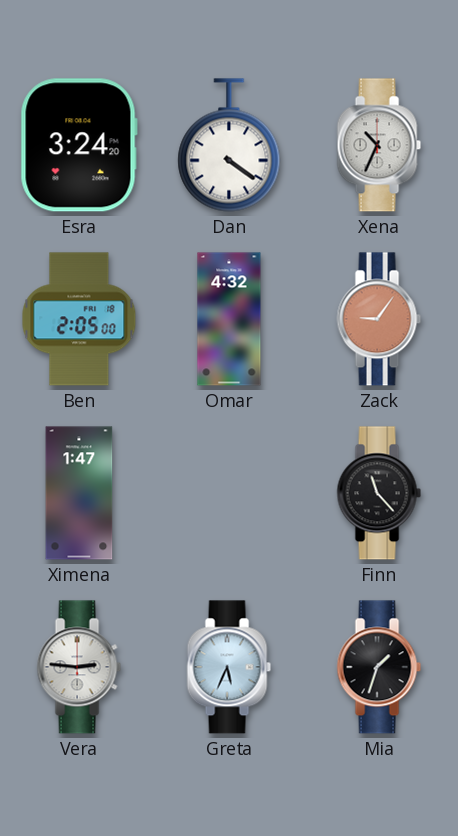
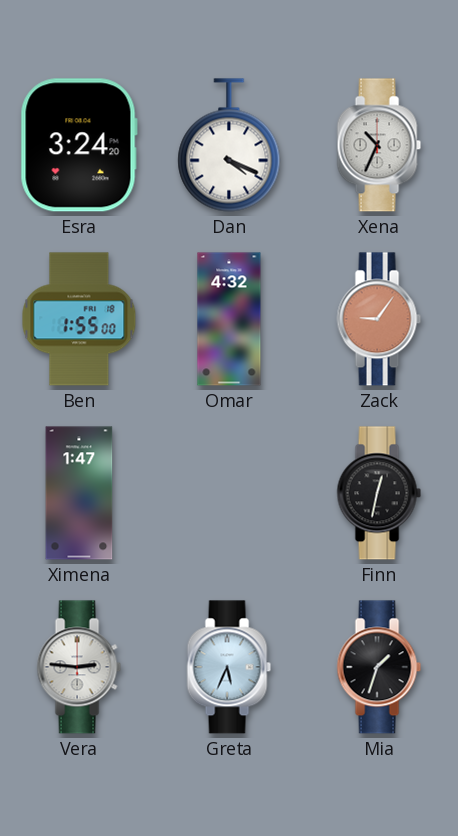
Dan: 4:21 -> 4:19 (229, 145)
Ben: 2:05 -> 1:55 (79, 319)
Finn: 11:23 -> 12:32 (379, 493)
